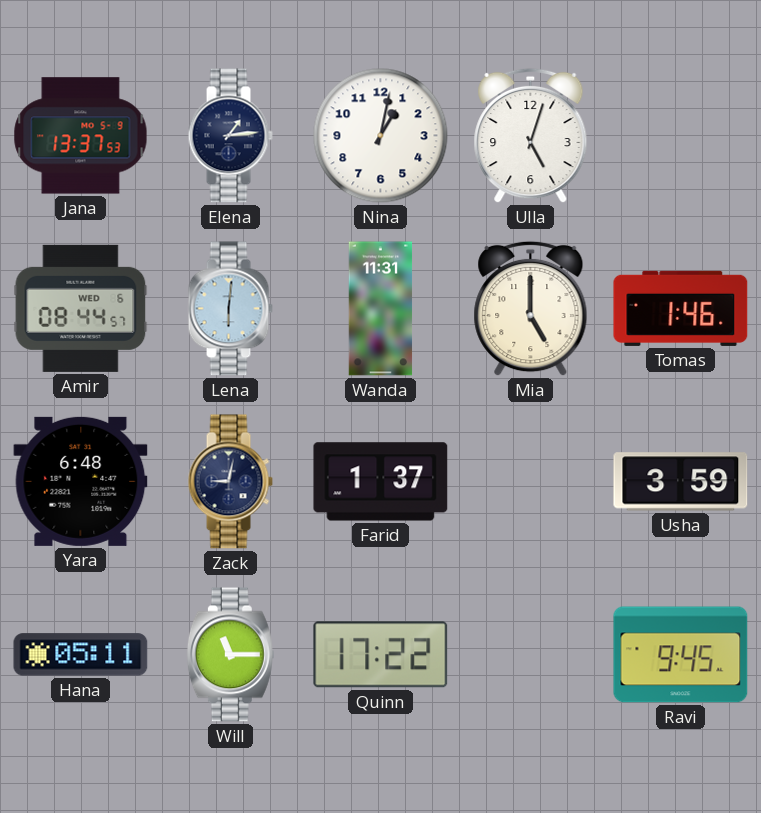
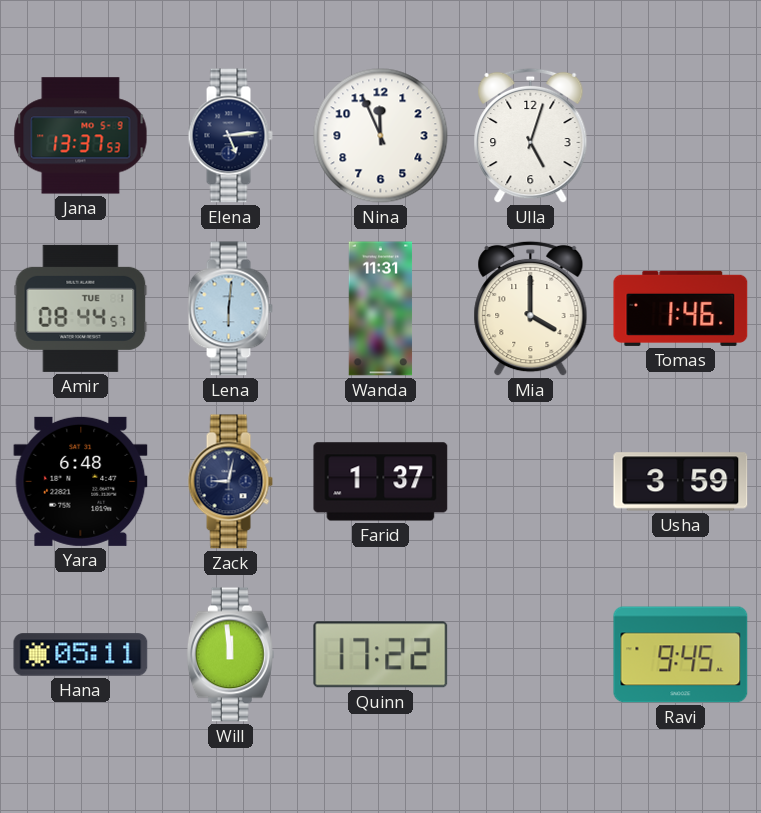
Elena: 1:14 -> 5:14 (230, 136)
Nina: 1:02 -> 11:56 (381, 136)
Amir date: WED 6 -> TUE 1 (81, 308)
Mia: 5:00 -> 4:00 (531, 309)
Will: 11:15 -> 11:59 (230, 655)
